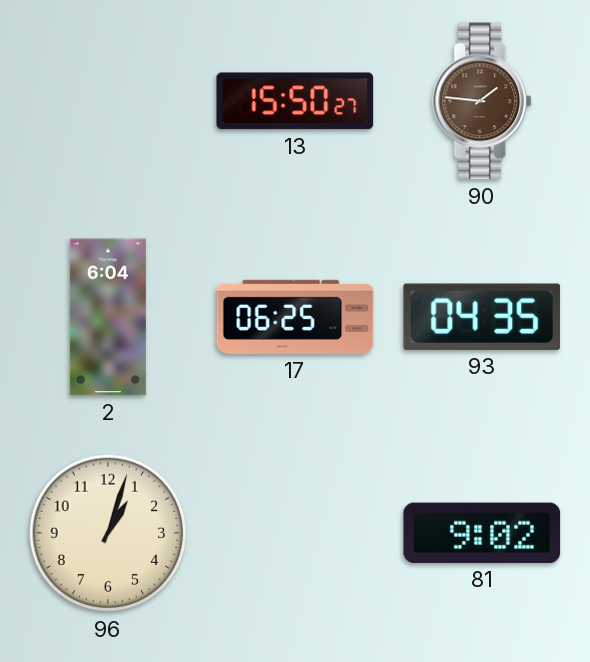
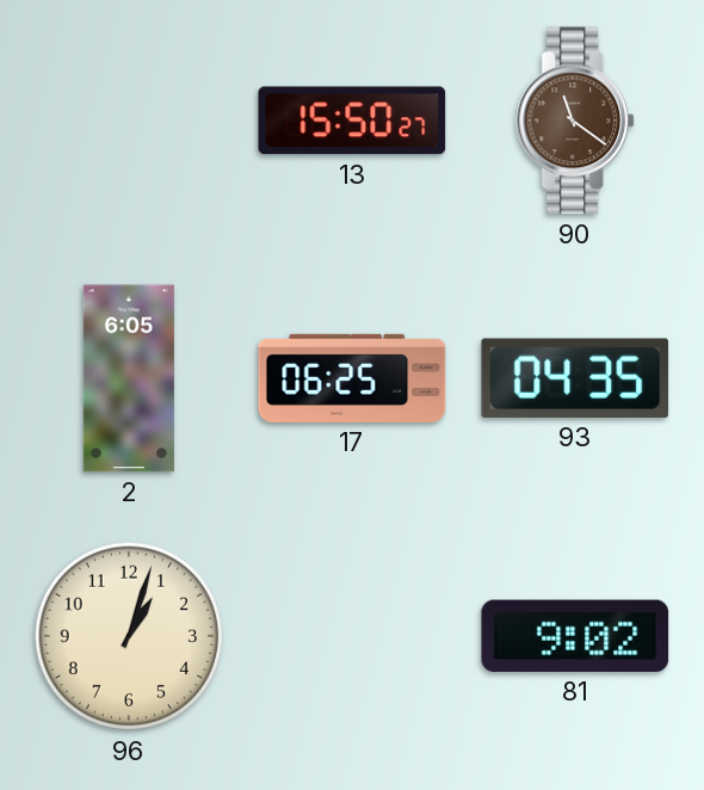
90: 1:46 -> 11:21 (576, 121)
2: 6:04 -> 6:05 (129, 378)
